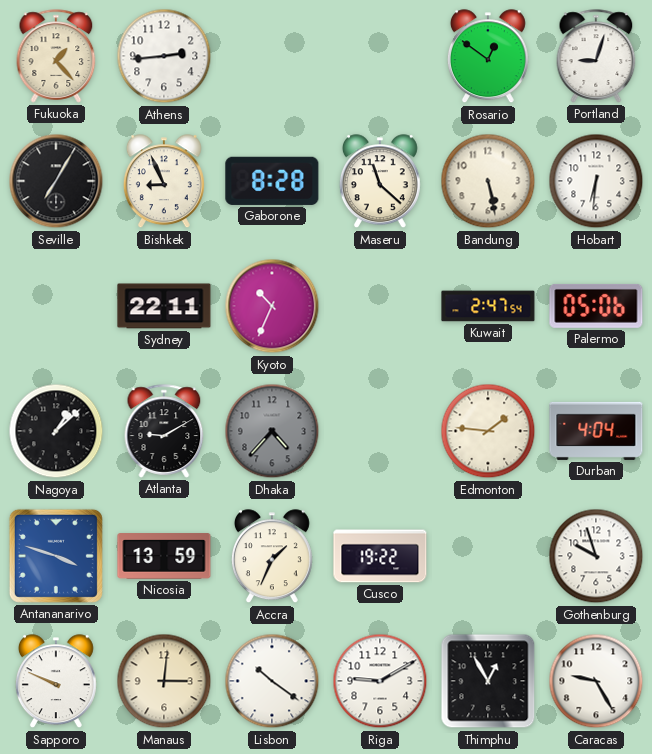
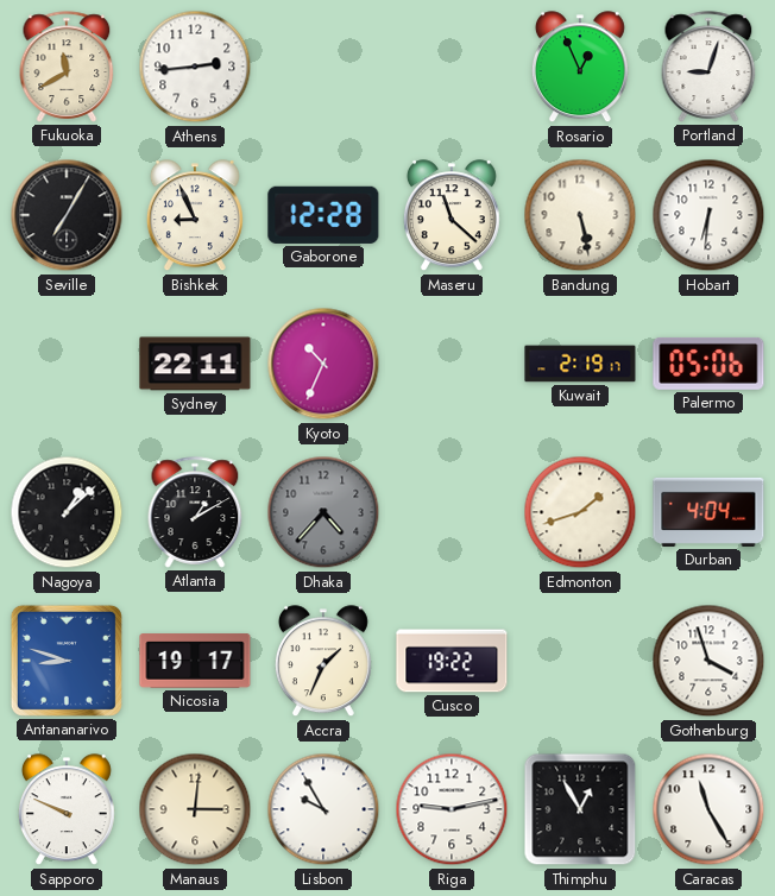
Fukuoka: 1:23 -> 11:40 (67, 67)
Rosario: 12:51 -> 12:56 (580, 68)
Gaborone: 8:28 -> 12:28 (323, 215)
Kuwait: 2:47 -> 2:19 (580, 364)
Atlanta: 9:10 -> 1:10 (195, 512)
Edmonton: 1:46 -> 1:42 (580, 512)
Antananarivo: 3:48 -> 8:48 (67, 661)
Nicosia: 13:59 -> 19:17 (195, 661)
Gothenburg: 9:57 -> 3:57 (708, 661)
Lisbon: 10:21 -> 9:55 (323, 809)
Riga: 9:10 -> 9:13 (452, 809)
Caracas: 9:25 -> 11:25 (708, 809)
